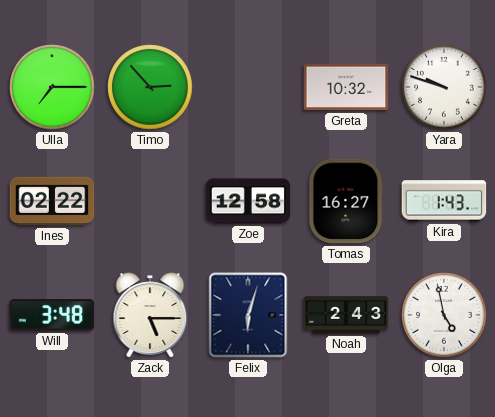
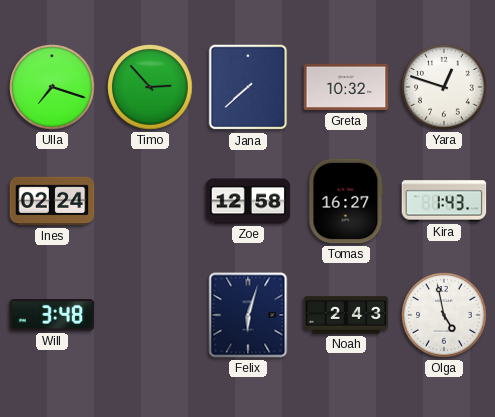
Ulla: 7:15 -> 7:18 (52, 87)
Jana: none -> 7:38 (248, 87)
Yara: 9:48 -> 12:48 (444, 87)
Ines: 02:22 -> 02:24 (52, 201)
Zack: 5:15 -> none (150, 315)
